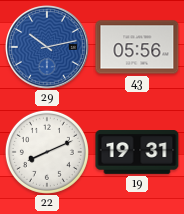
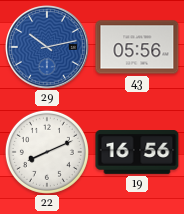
19: 19:31 -> 16:56 (137, 153)
